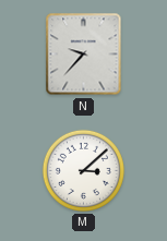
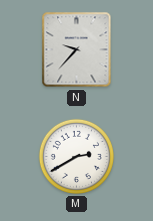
M: 3:08 -> 2:40 (76, 156)
